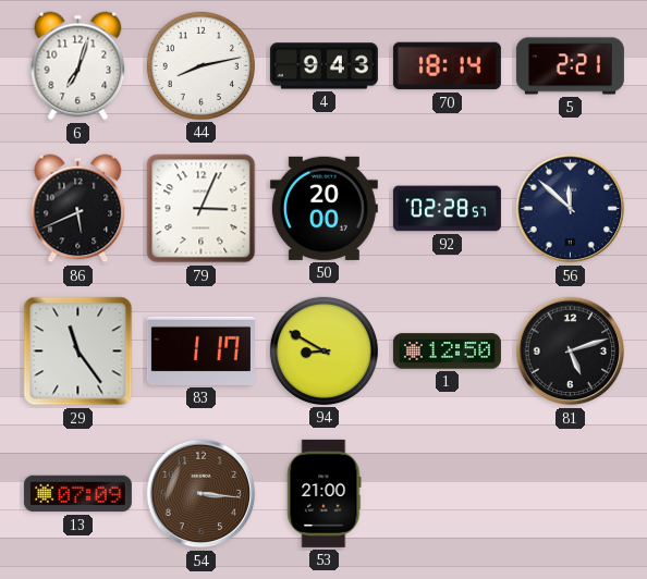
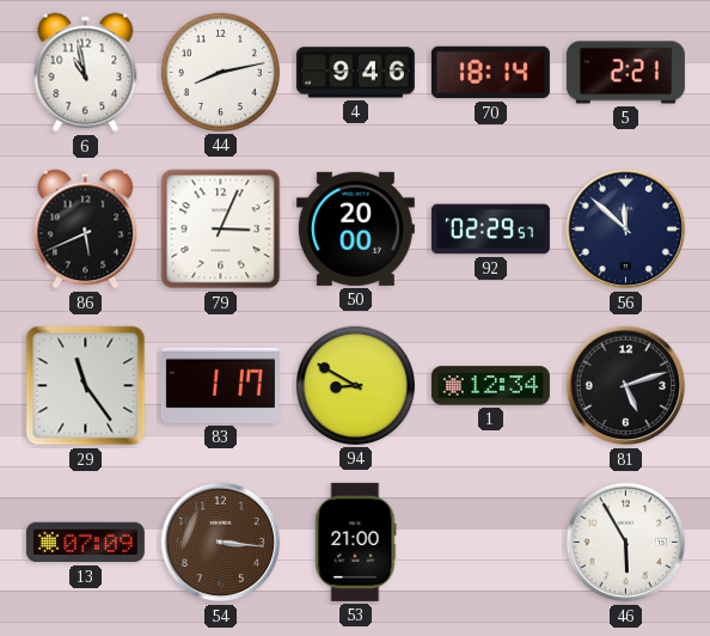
6: 7:03 -> 10:58 (86, 73)
4: 9:43 -> 9:46 (355, 73)
92: 02:28 -> 02:29 (490, 230)
1: 12:50 -> 12:34 (490, 386)
46: none -> 5:55 (626, 543)
